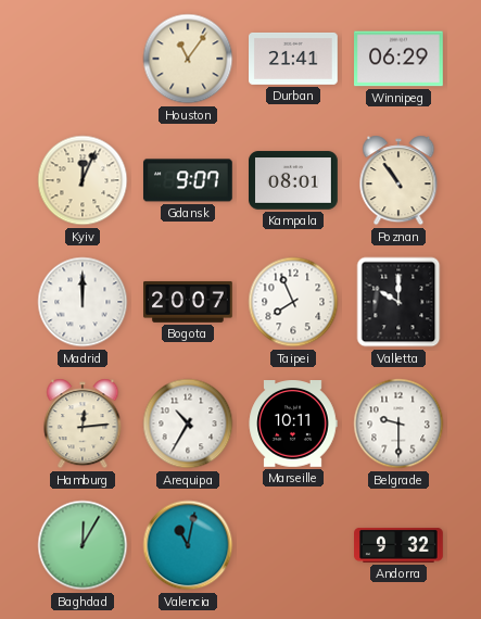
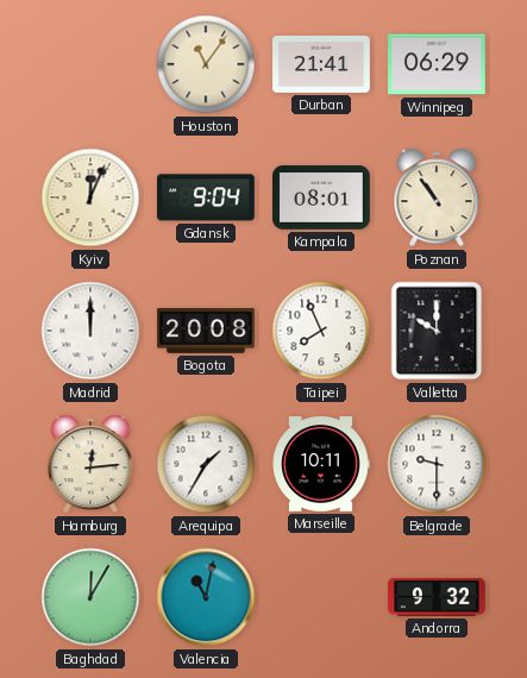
Gdansk: 9:07 -> 9:04 (206, 197)
Bogota: 20:07 -> 20:08 (207, 331)
Arequipa: 10:35 -> 1:35 (206, 464)
